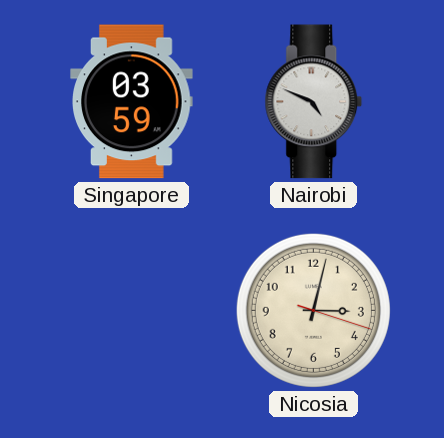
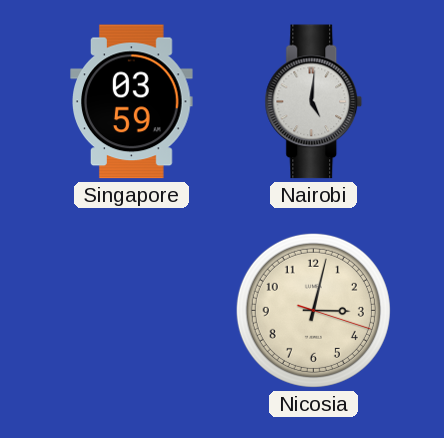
Nairobi: 4:49 -> 5:01 (314, 102)
